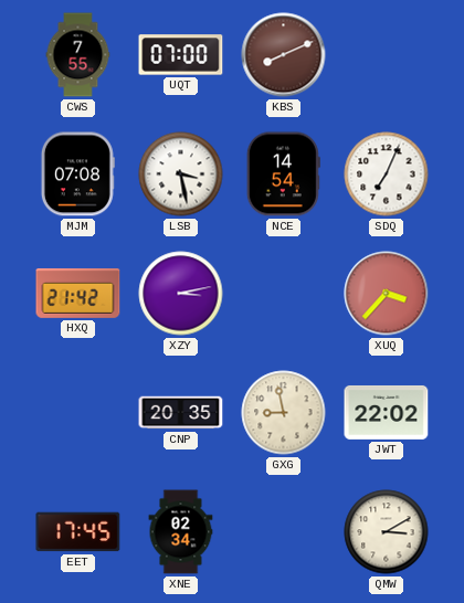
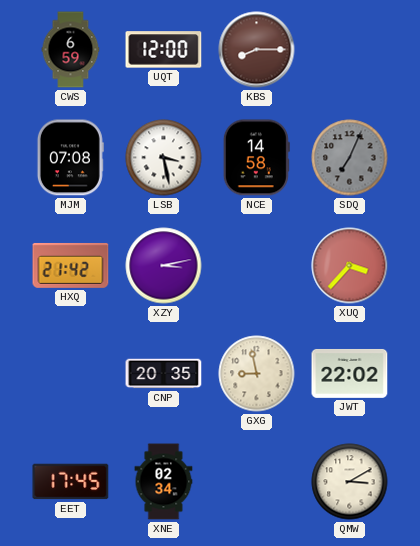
CWS: 7:55 -> 6:59 (71, 50)
UQT: 07:00 -> 12:00 (164, 50)
KBS: 8:11 -> 8:15 (257, 50)
NCE: 14:54 -> 14:58 (256, 158)
SDQ dial: white -> grey (350, 158)
